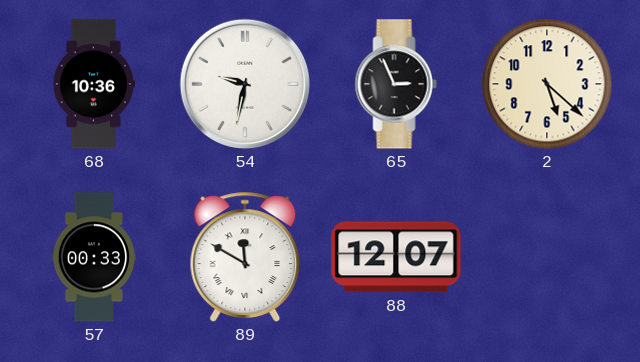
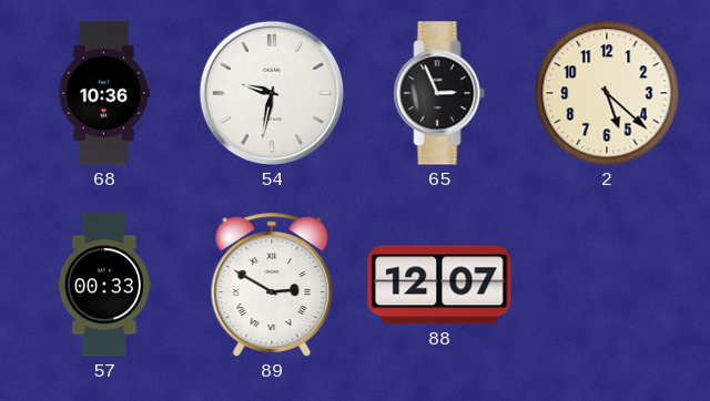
89: 11:50 -> 2:50 (272, 285)
